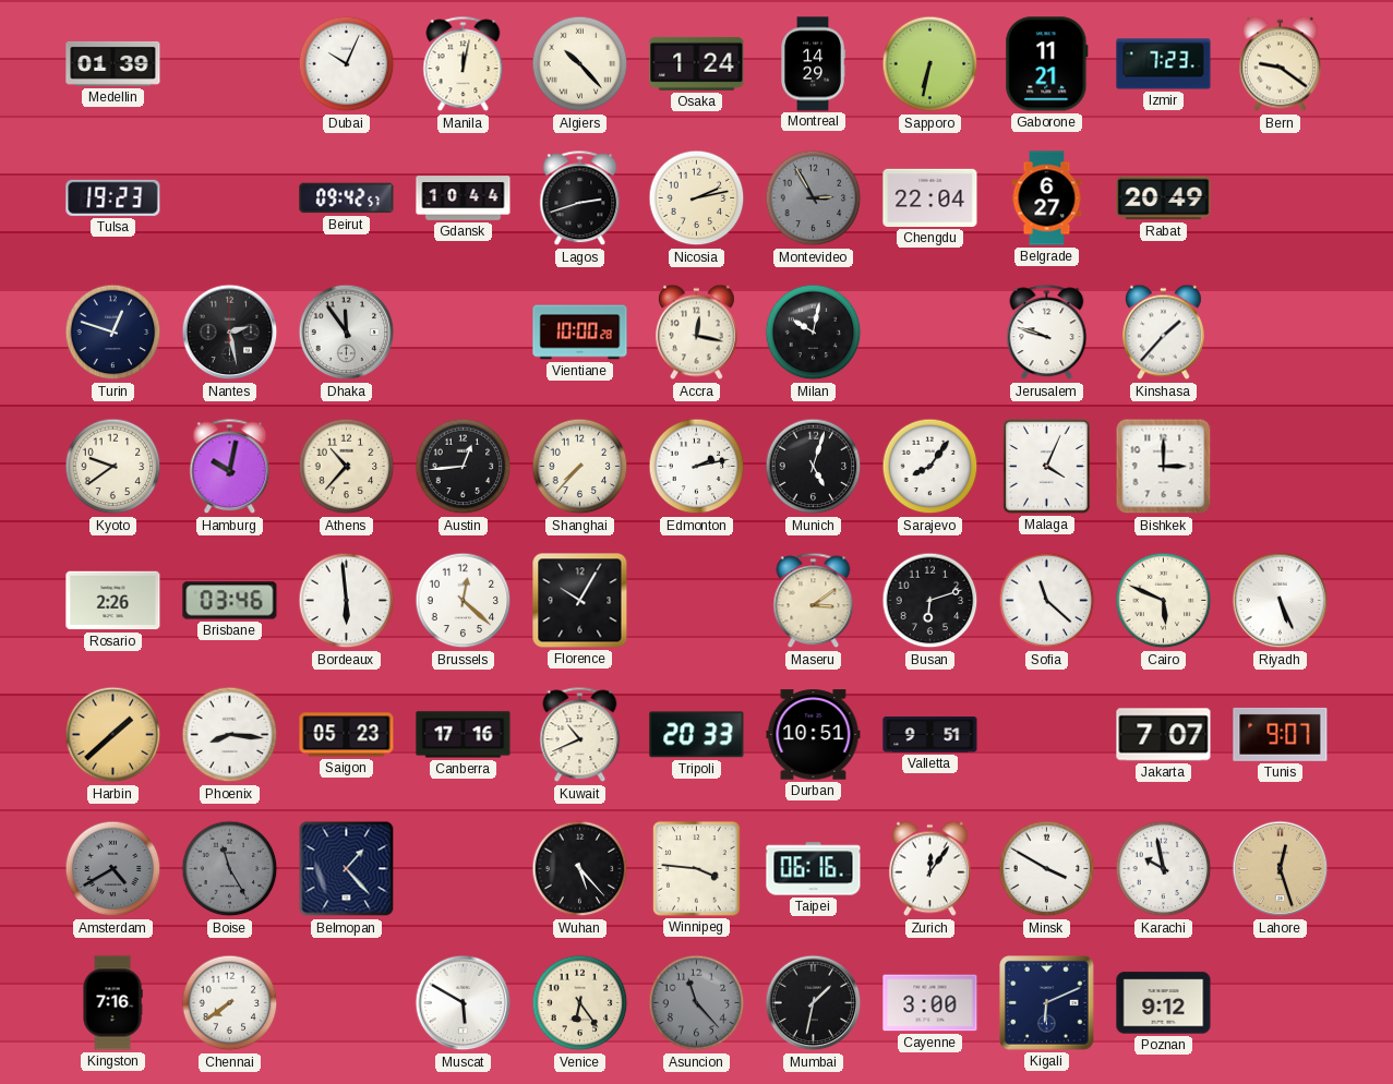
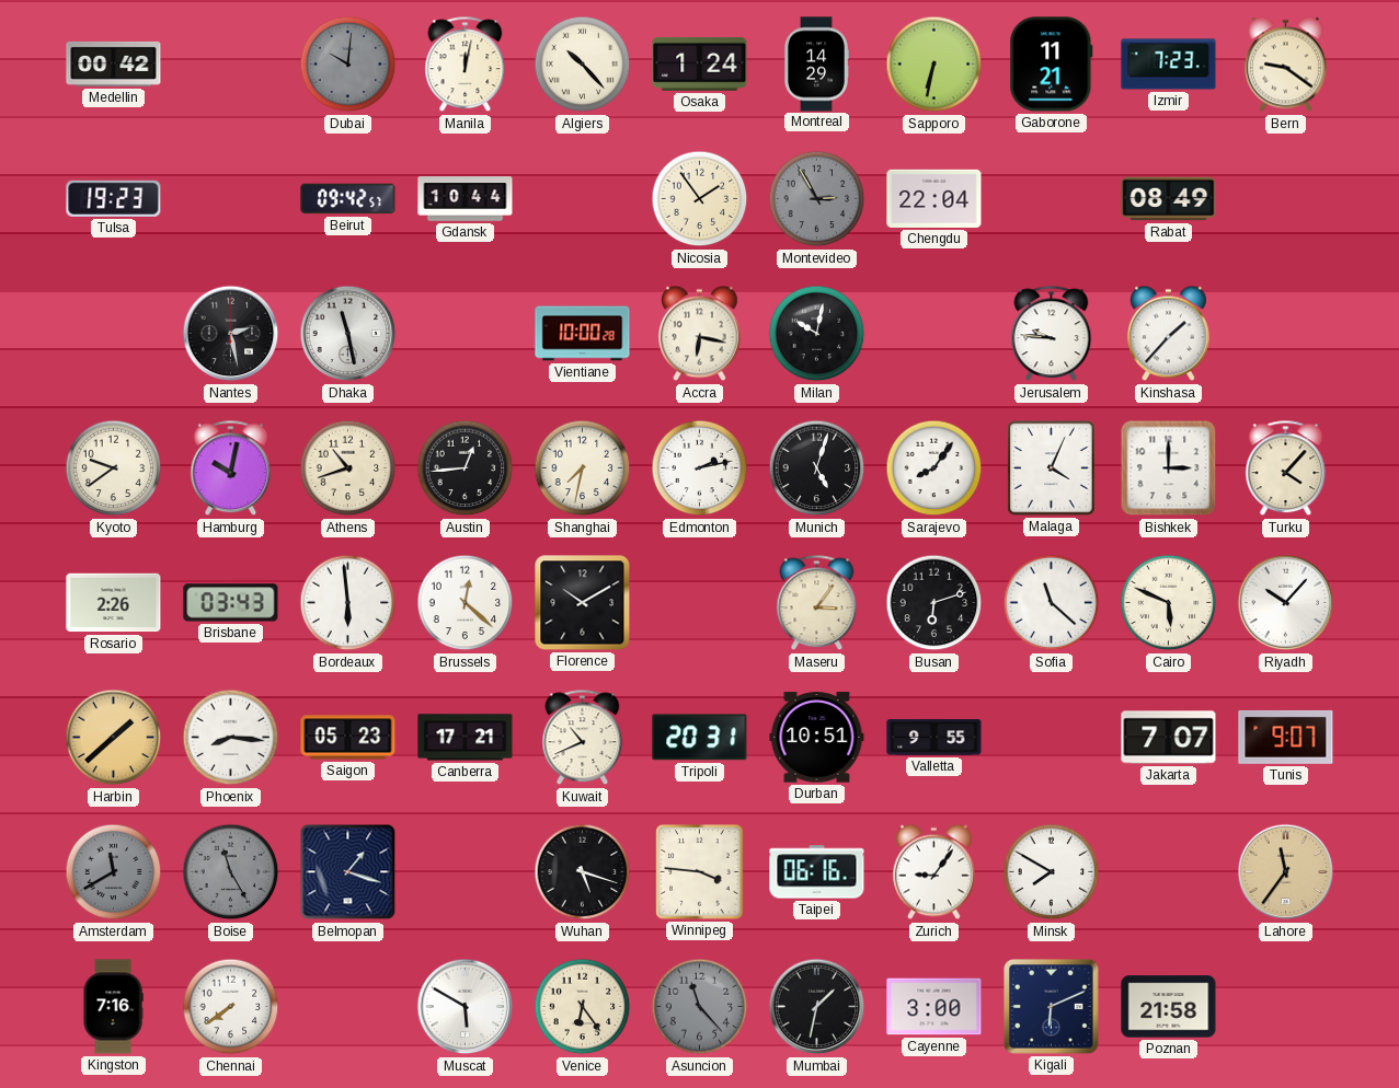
Medellin: 01:39 -> 00:42 (114, 63)
Dubai: 10:04 -> 10:01 (348, 65)
Dubai dial: white -> grey (348, 65)
Lagos: 2:42 -> none (580, 198)
Nicosia: 2:13 -> 1:54 (700, 199)
Belgrade: 6:27 -> none (1047, 198)
Rabat: 20:49 -> 08:49 (1169, 199)
Turin: 12:48 -> none (113, 333)
Dhaka: 11:54 -> 11:28 (348, 334)
Accra: 12:17 -> 6:17 (699, 334)
Jerusalem: 9:48 -> 9:46 (1052, 334)
Athens: 10:37 -> 10:42 (348, 468)
Shanghai: 7:37 -> 7:32 (583, 468)
Turku: none -> 4:07 (1286, 468)
Brisbane: 03:46 -> 03:43 (231, 603)
Florence: 10:05 -> 10:10 (583, 603)
Maseru: 3:09 -> 3:06 (817, 603)
Riyadh: 5:26 -> 10:07 (1286, 603)
Canberra: 17:16 -> 17:21 (466, 738)
Tripoli: 20:33 -> 20:31 (700, 738)
Valletta: 9:51 -> 9:55 (934, 738)
Amsterdam: 4:40 -> 11:40 (114, 872)
Belmopan: 1:23 -> 1:18 (348, 872)
Wuhan: 5:23 -> 5:18 (583, 872)
Zurich: 12:06 -> 9:06 (933, 872)
Minsk: 3:50 -> 7:50 (1052, 872)
Karachi: 9:58 -> none (1164, 869)
Lahore: 12:27 -> 11:36 (1286, 872)
Poznan: 9:12 -> 21:58 (1169, 1007)
